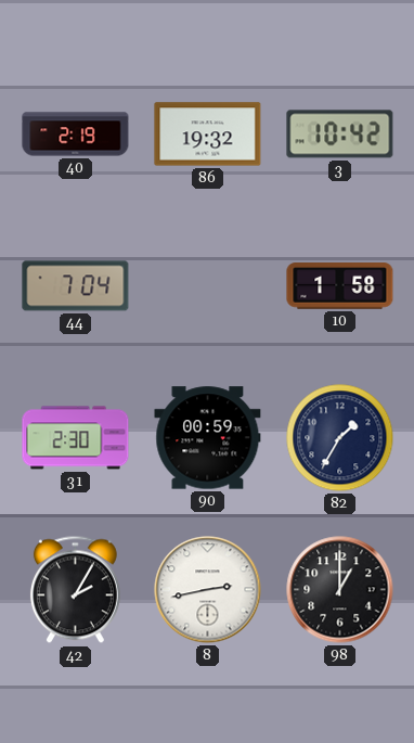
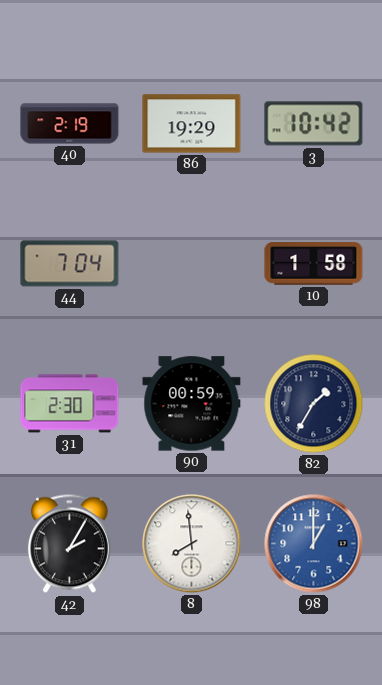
86: 19:32 -> 19:29 (192, 124)
8: 2:43 -> 7:59 (192, 544)
98 dial: black -> blue (314, 544)
